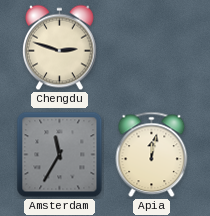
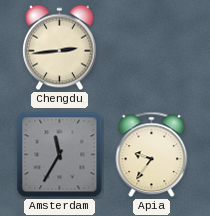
Chengdu: 2:48 -> 2:44 (60, 48)
Apia: 12:02 -> 9:36 (152, 155)
